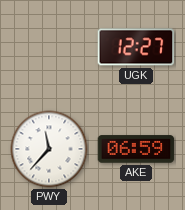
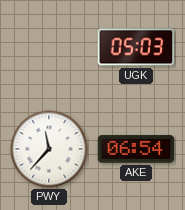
UGK: 12:27 -> 05:03 (136, 47)
AKE: 06:59 -> 06:54 (136, 149)
